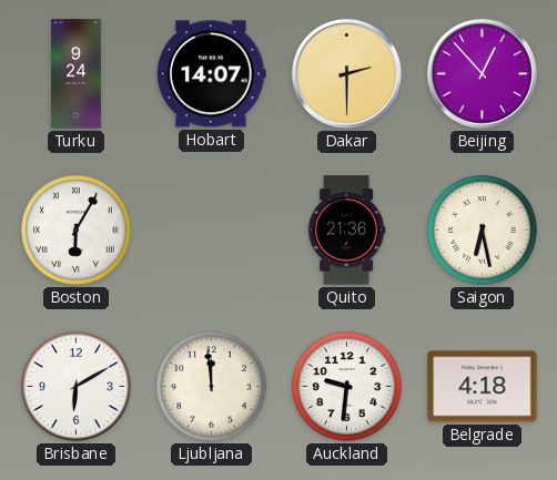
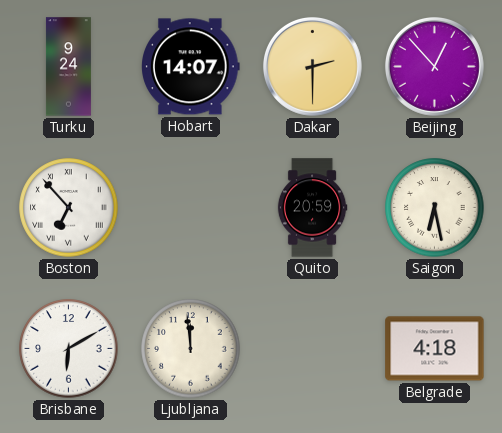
Boston: 6:05 -> 6:53 (69, 208)
Quito: 21:36 -> 20:59 (312, 208)
Auckland: 9:31 -> none (347, 387)
